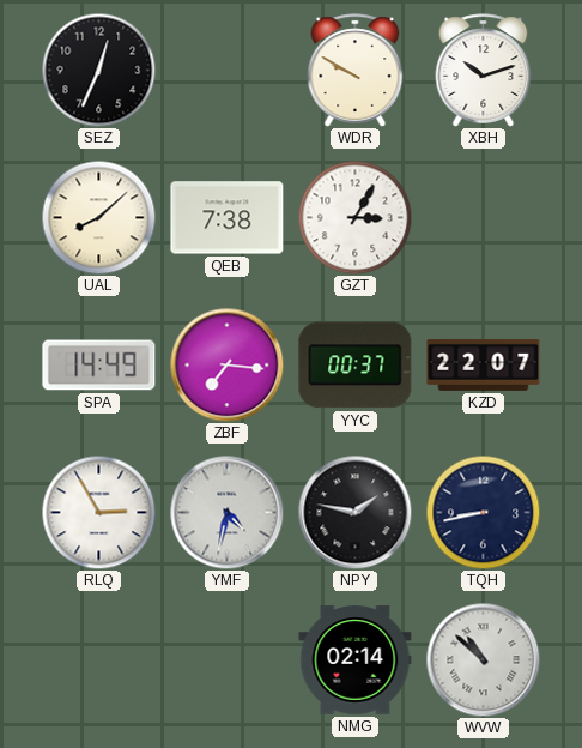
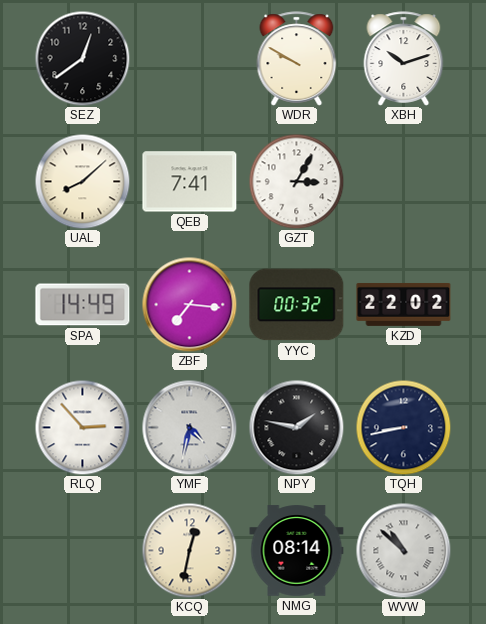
SEZ: 12:34 -> 12:39 (82, 58)
QEB: 7:38 -> 7:41 (190, 182)
YYC: 00:37 -> 00:32 (297, 305)
KZD: 22:07 -> 22:02 (404, 304)
RLQ: 2:55 -> 2:53 (82, 427)
KCQ: none -> 12:32 (189, 550)
NMG: 02:14 -> 08:14 (297, 551)
